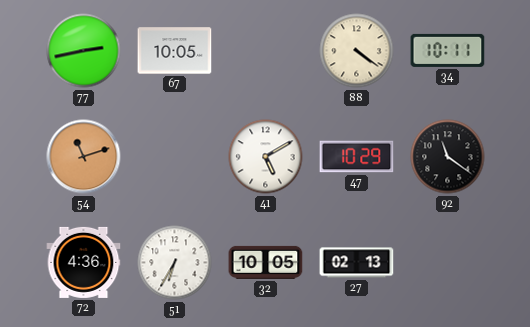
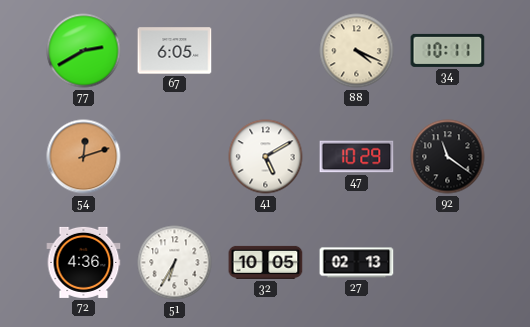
77: 2:43 -> 2:40 (84, 51)
67: 10:05 -> 6:05 (175, 51)
88: 4:21 -> 4:19 (357, 51)
54: 11:12 -> 12:12 (84, 157)
